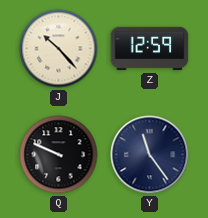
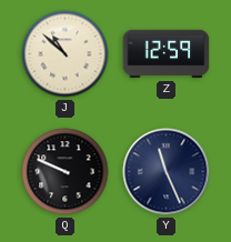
J: 10:23 -> 10:52 (66, 54)
Y: 11:24 -> 11:26 (167, 172)
